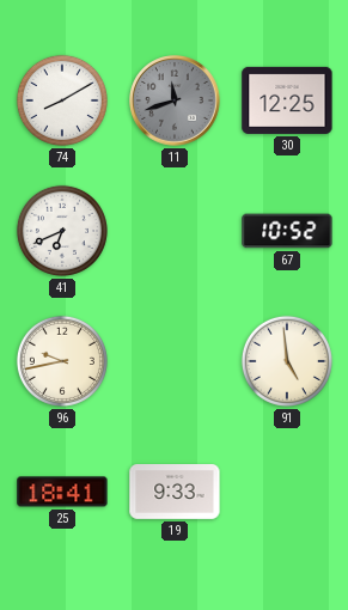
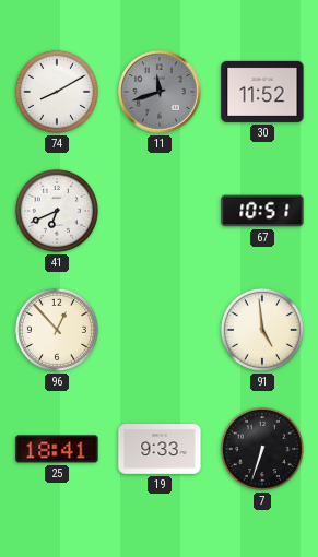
30: 12:25 -> 11:52 (262, 92)
67: 10:52 -> 10:51 (262, 211)
96: 9:43 -> 12:53 (57, 330)
7: none -> 6:33 (262, 449)
